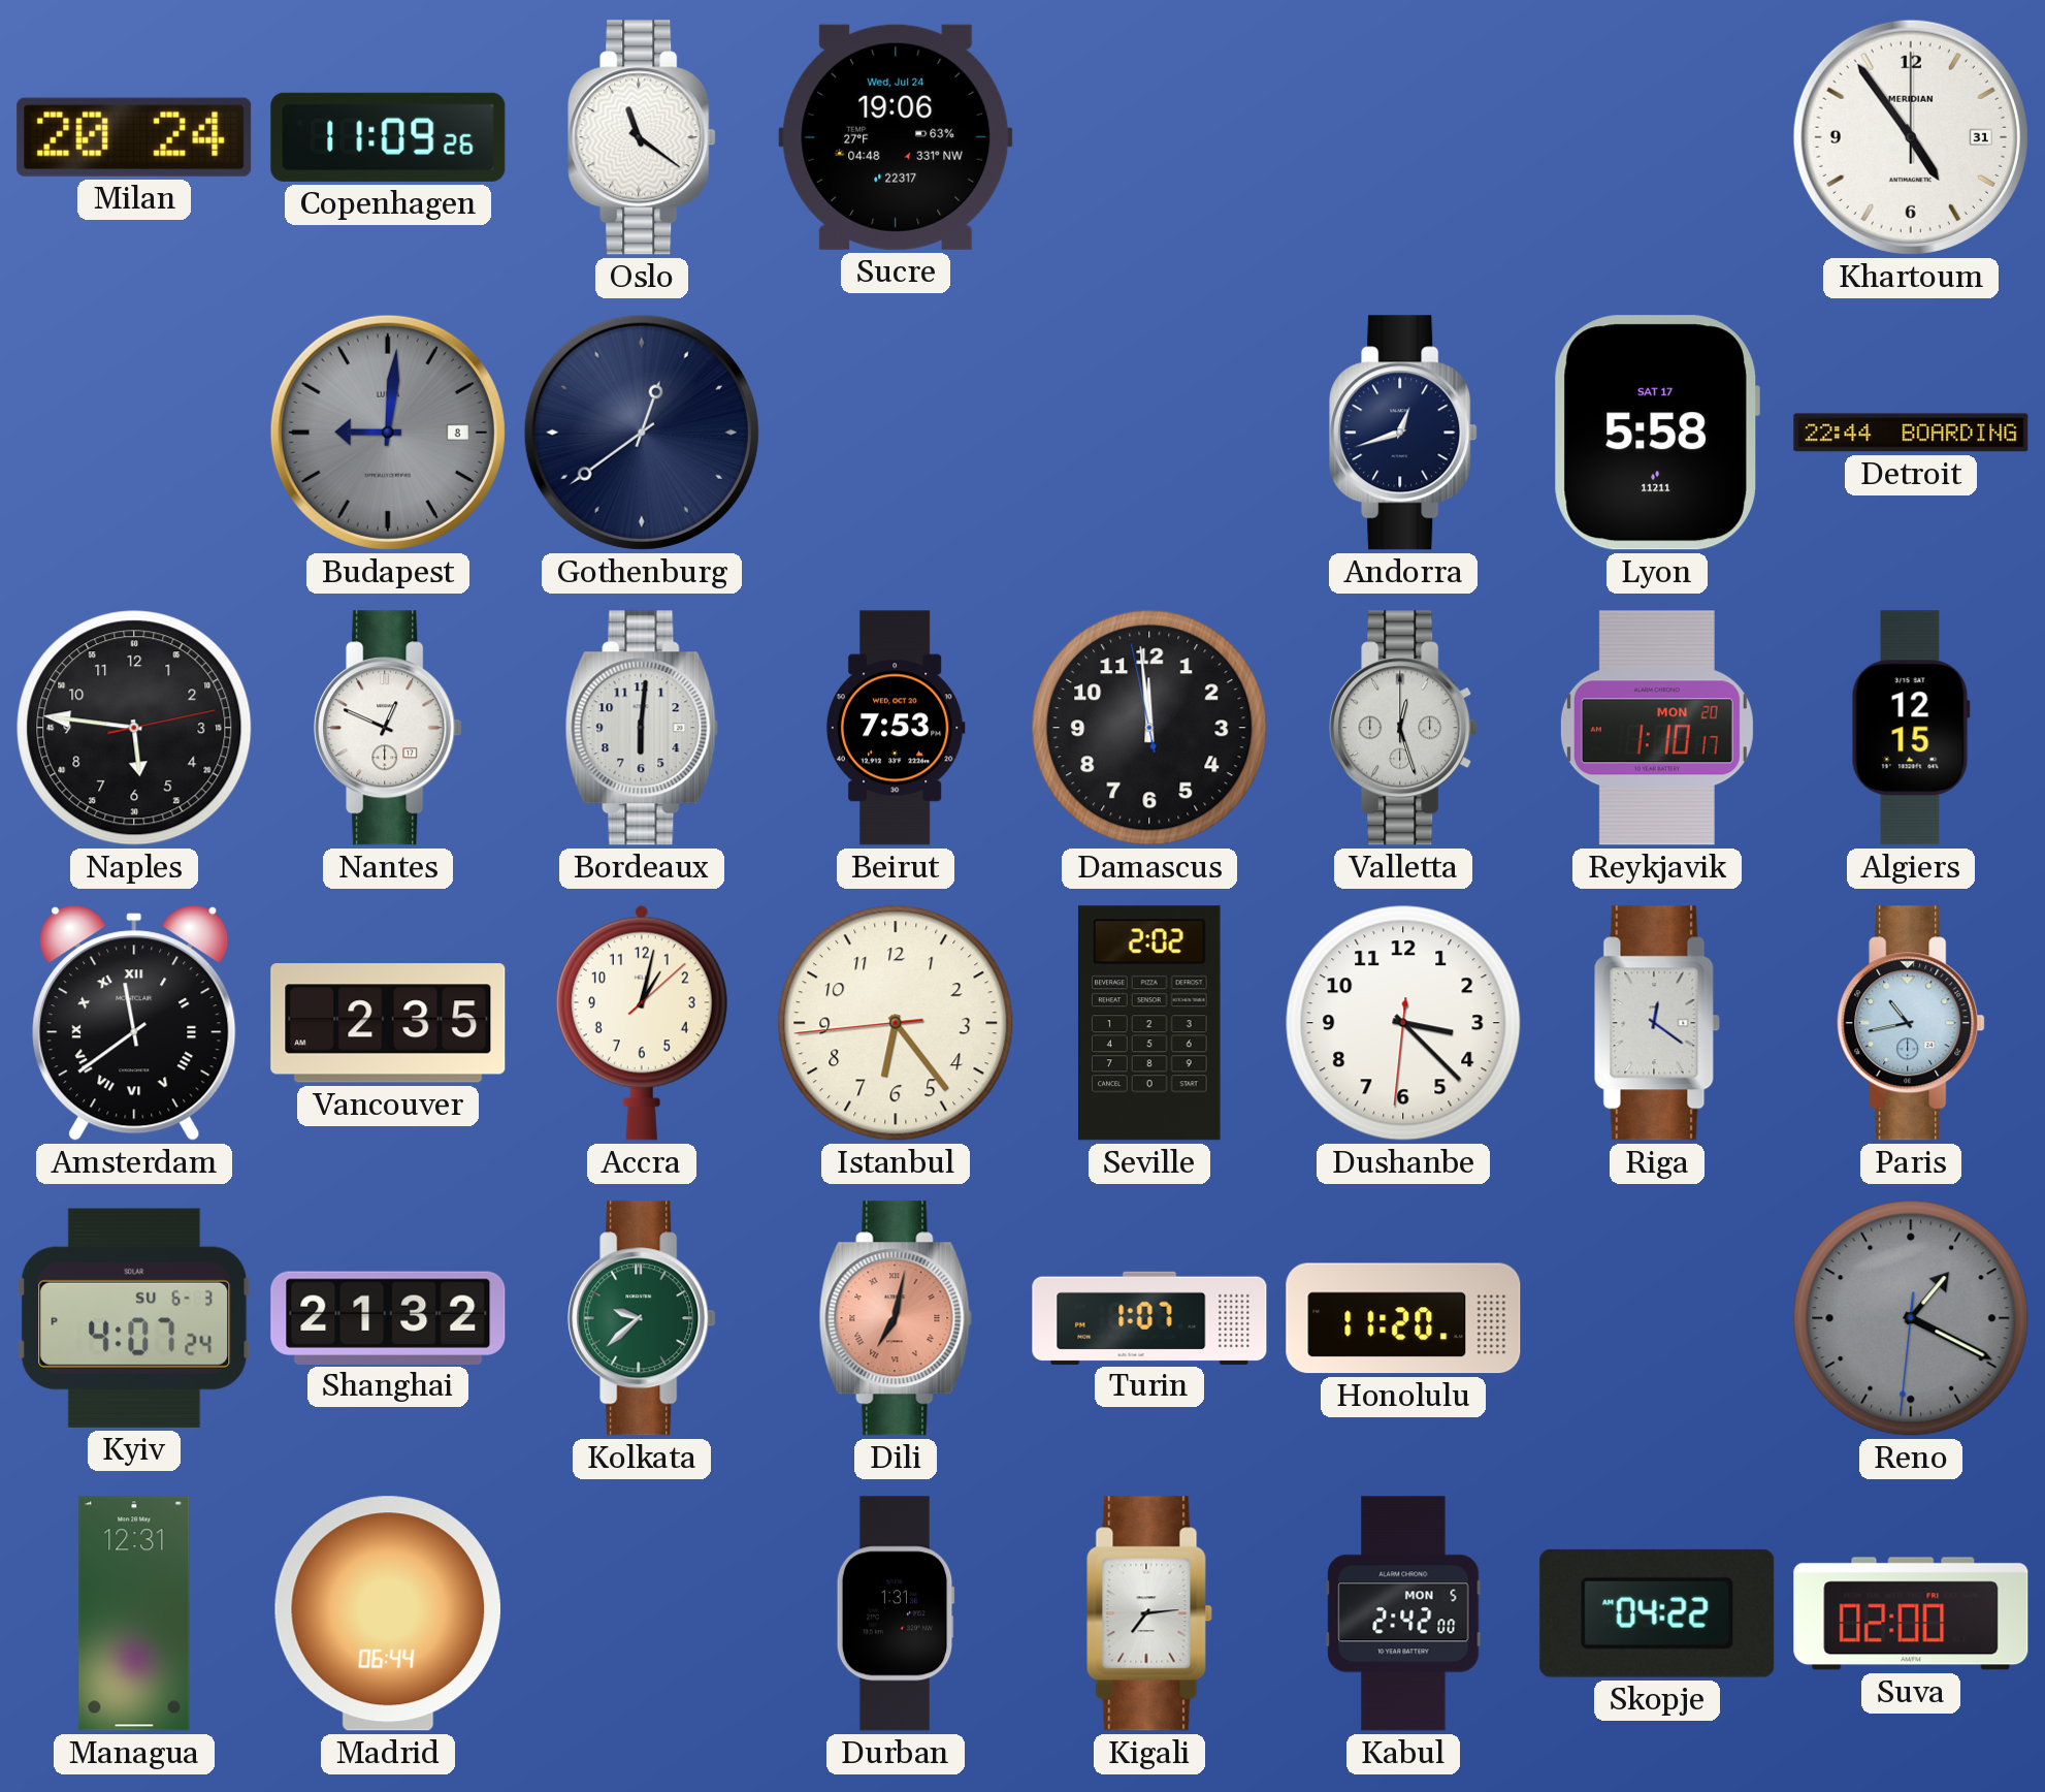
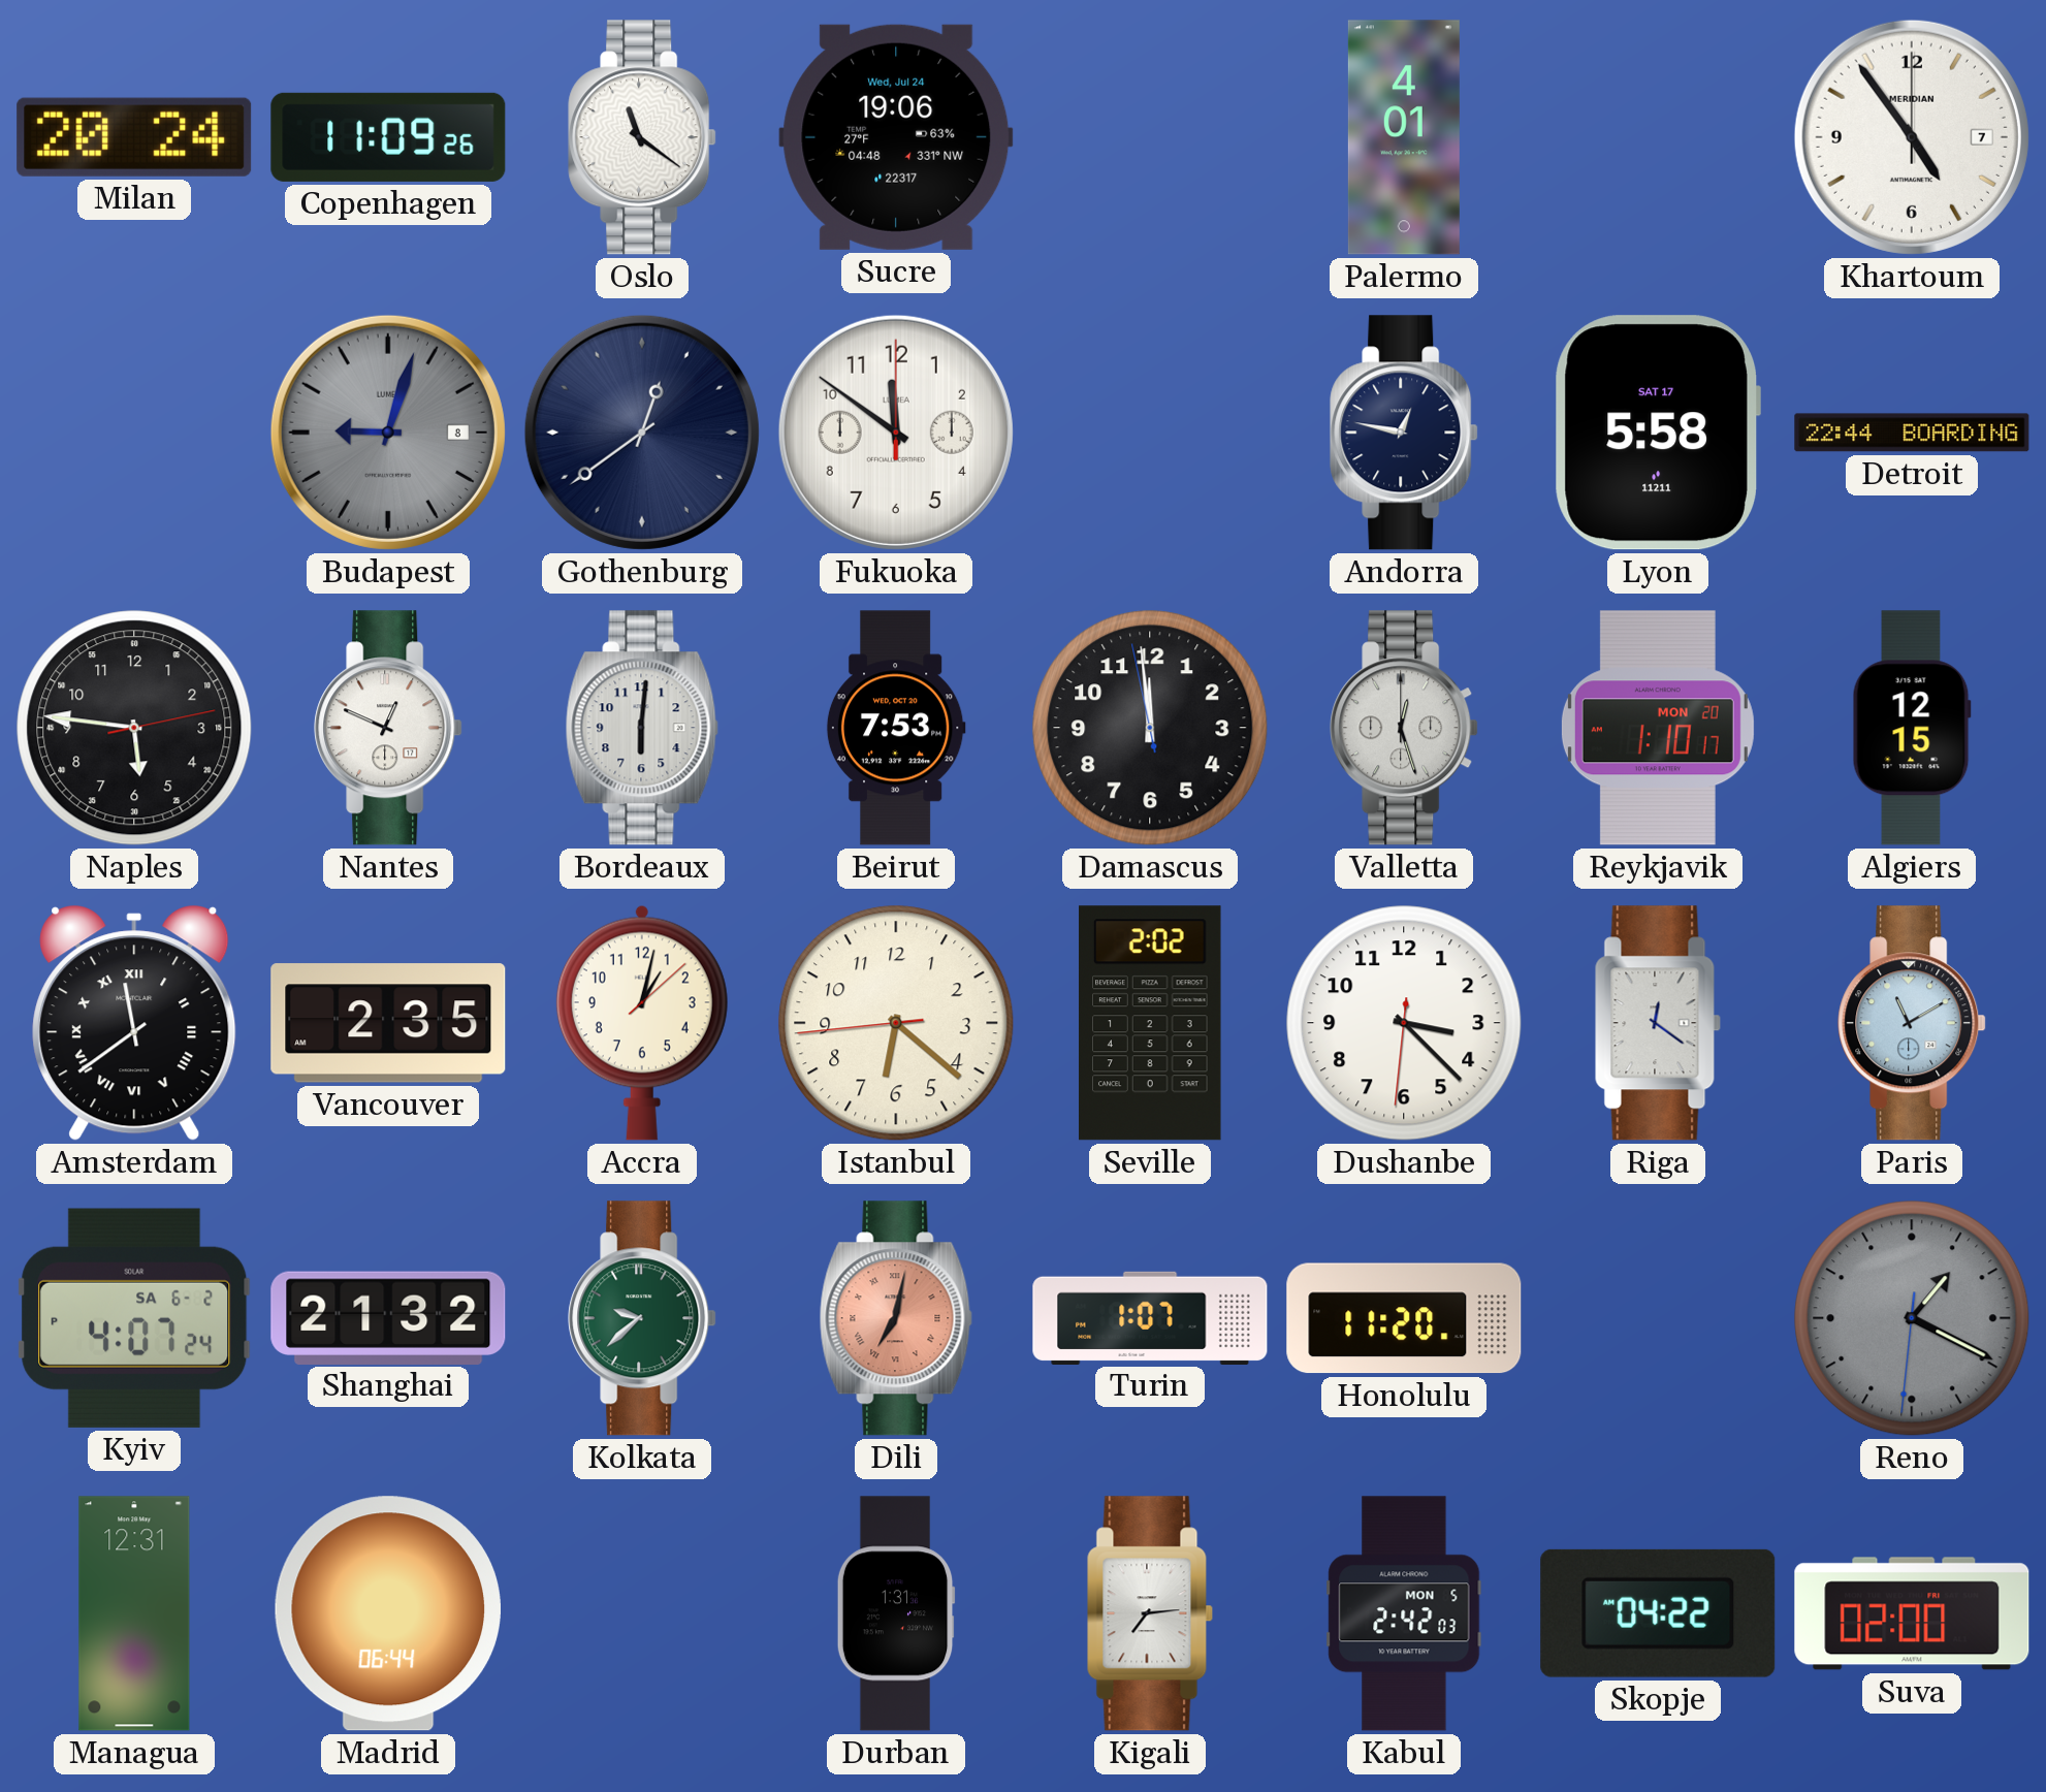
Palermo: none -> 4:01 (1404, 137)
Khartoum date: 31 -> 7 (1912, 137)
Budapest: 9:01 -> 9:03 (388, 433)
Fukuoka: none -> 11:51 (896, 433)
Andorra: 12:42 -> 12:47 (1404, 433)
Istanbul: 6:23 -> 6:21 (896, 1023)
Paris: 10:43 -> 11:10 (1912, 1023)
Kyiv date: SU 6-3 -> SA 6-2 (134, 1318)
Kabul: 2:42:00 -> 2:42:03 (1404, 1613)
